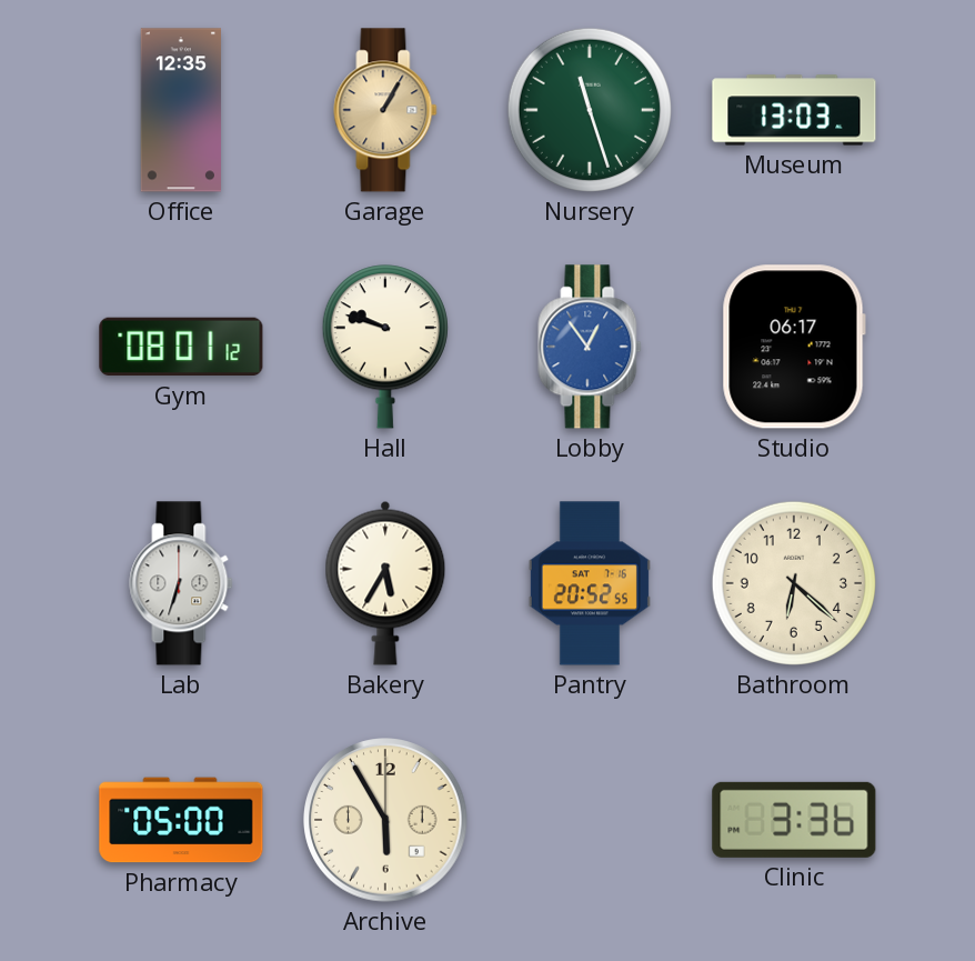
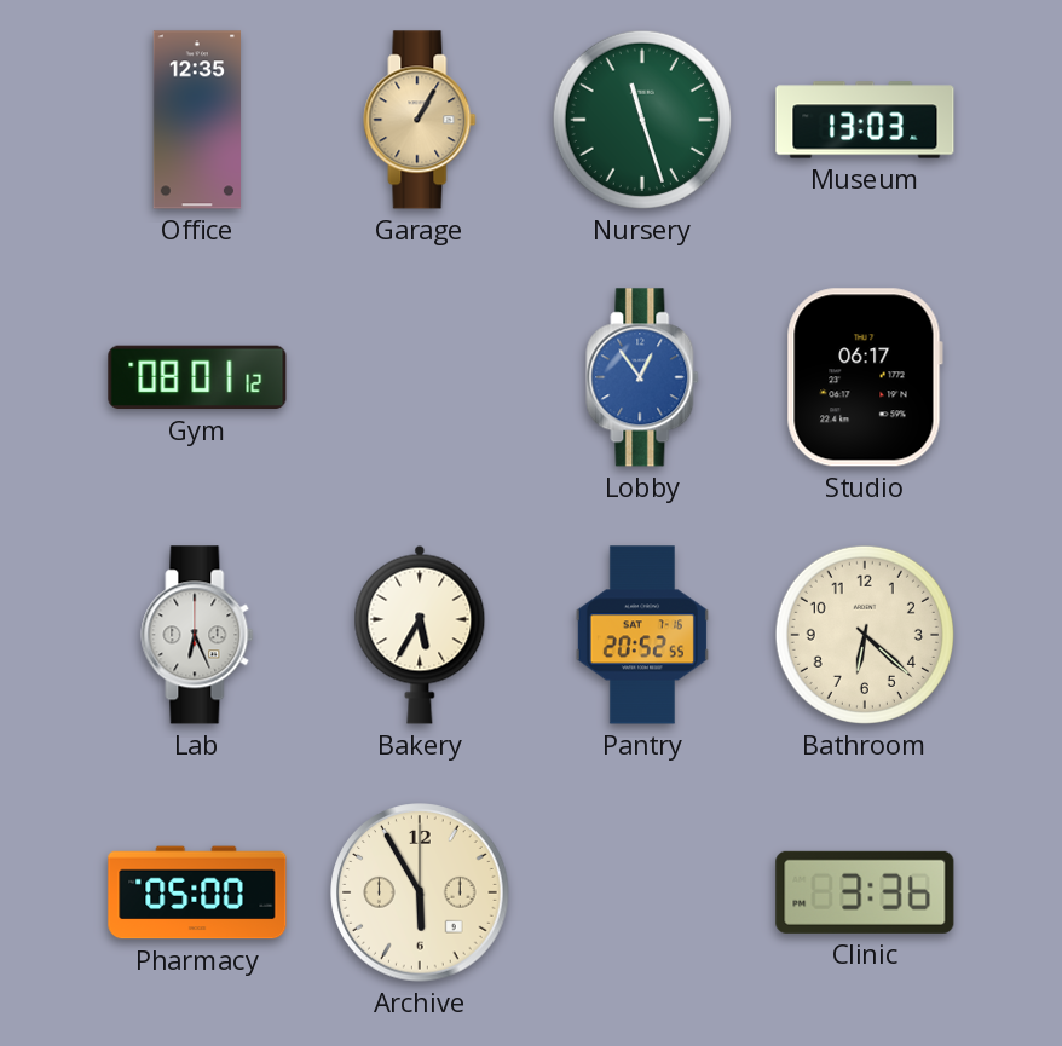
Hall: 9:48 -> none (385, 347)
Lab: 6:33 -> 6:26 (197, 635)
